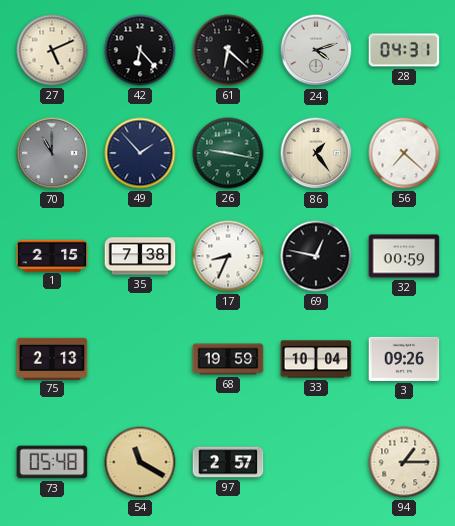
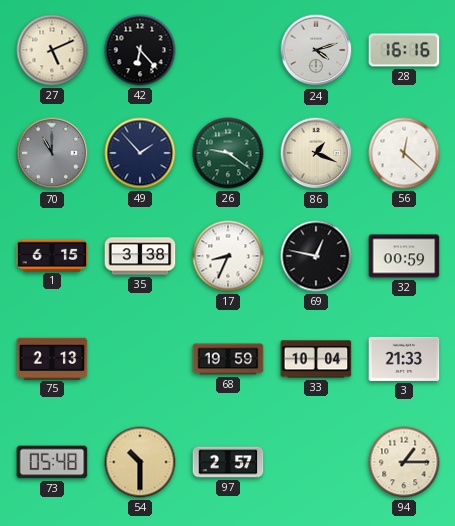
61: 6:22 -> none (228, 50)
28: 04:31 -> 16:16 (404, 50)
26: 9:17 -> 9:21 (228, 153)
86: 1:24 -> 1:19 (316, 153)
56: 7:22 -> 12:22 (404, 153)
1: 2:15 -> 6:15 (52, 255)
35: 7:38 -> 3:38 (140, 256)
3: 09:26 -> 21:33 (404, 359)
54: 11:20 -> 10:30 (140, 462)
